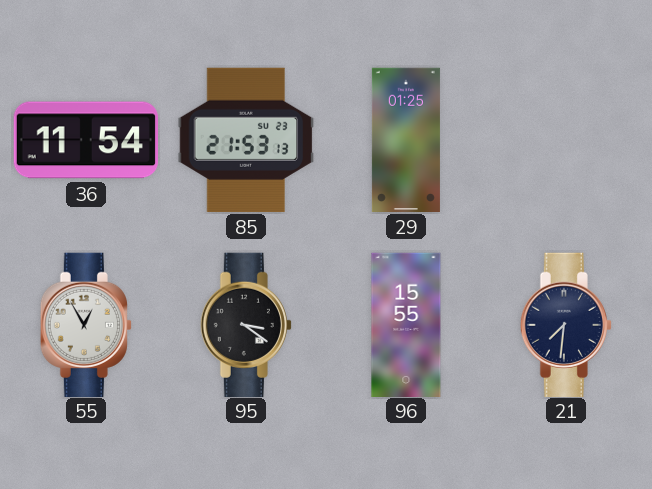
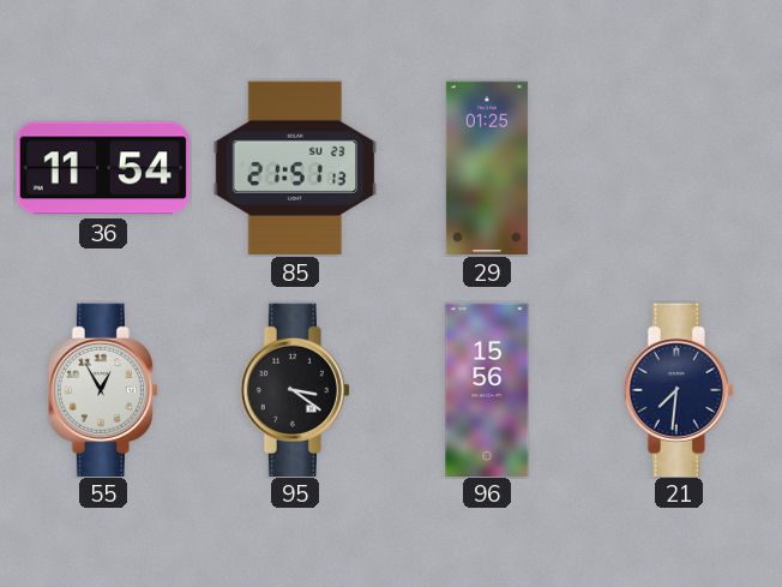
85: 21:53 -> 21:51 (295, 168)
96: 15:55 -> 15:56 (487, 389)
